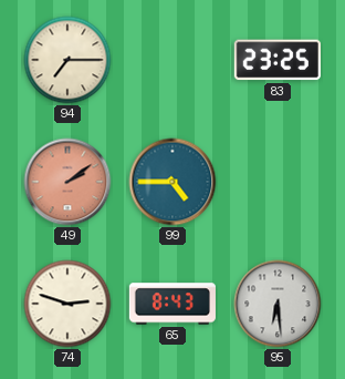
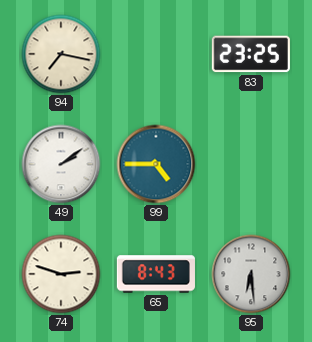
94: 7:15 -> 7:17 (61, 54)
49 dial: salmon -> white (61, 164)
